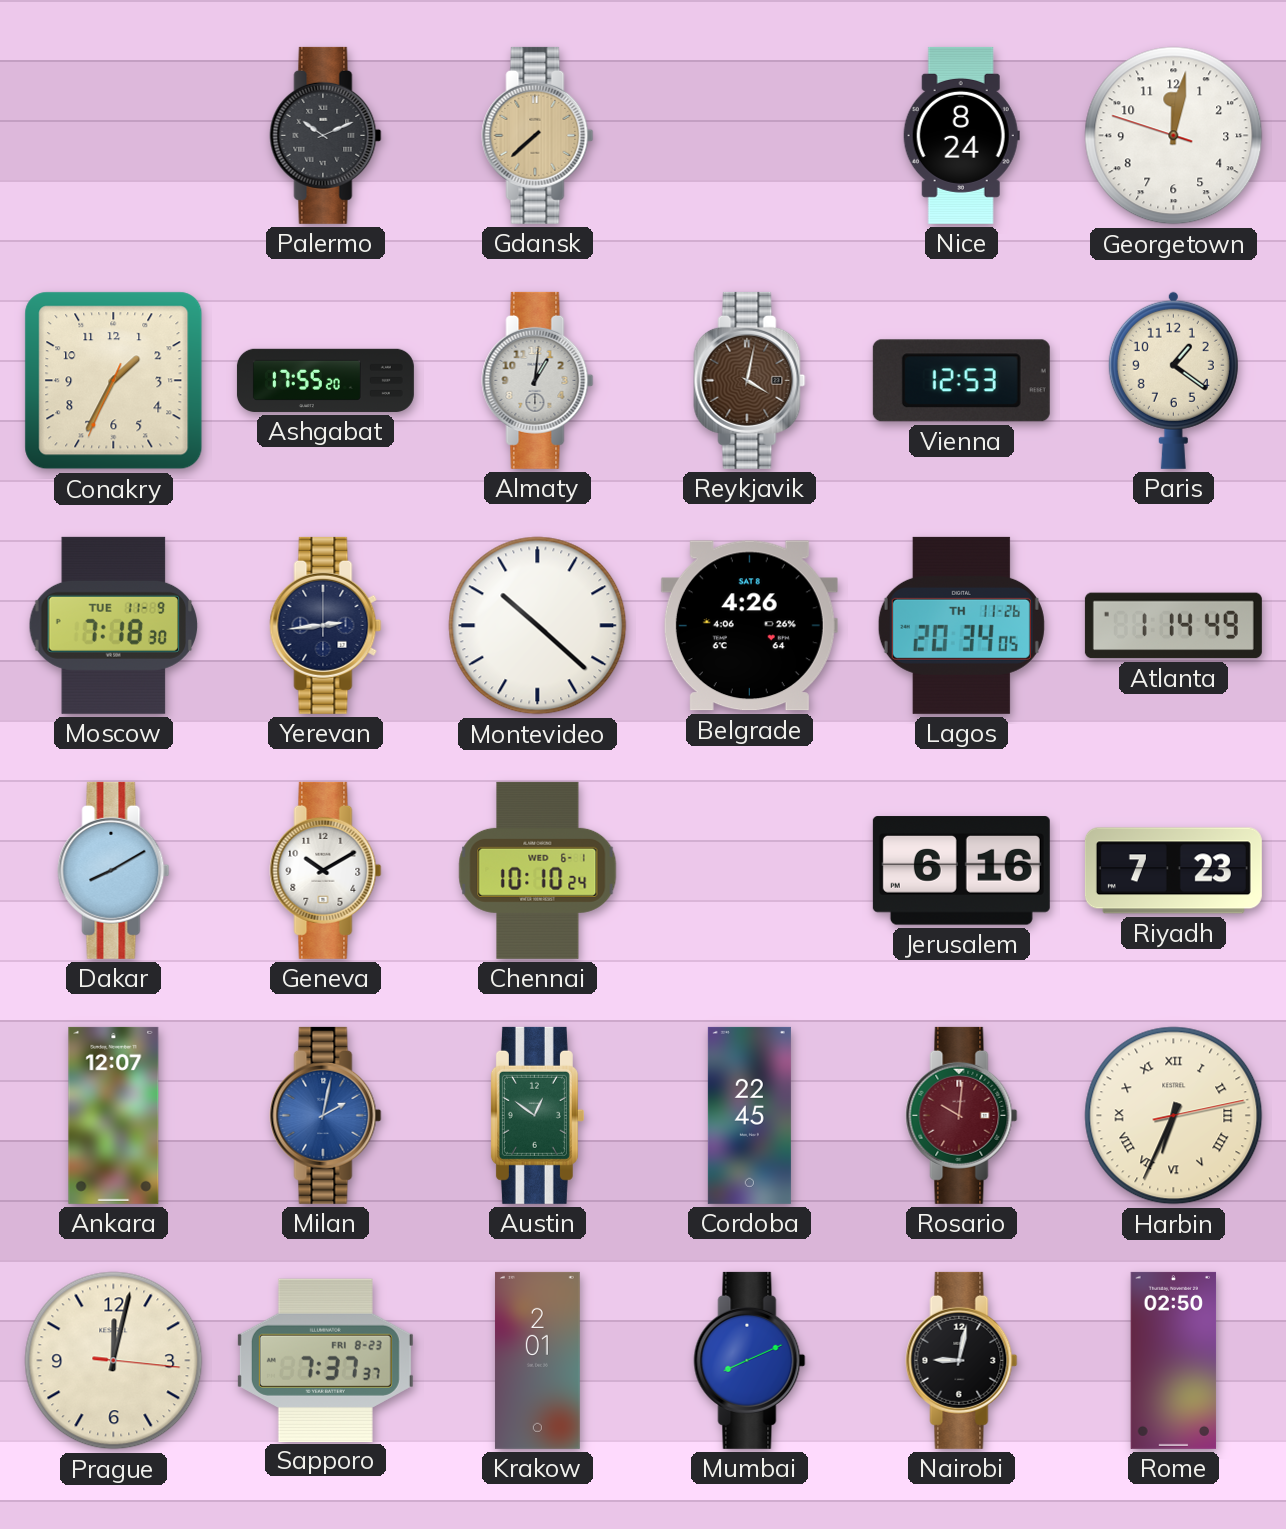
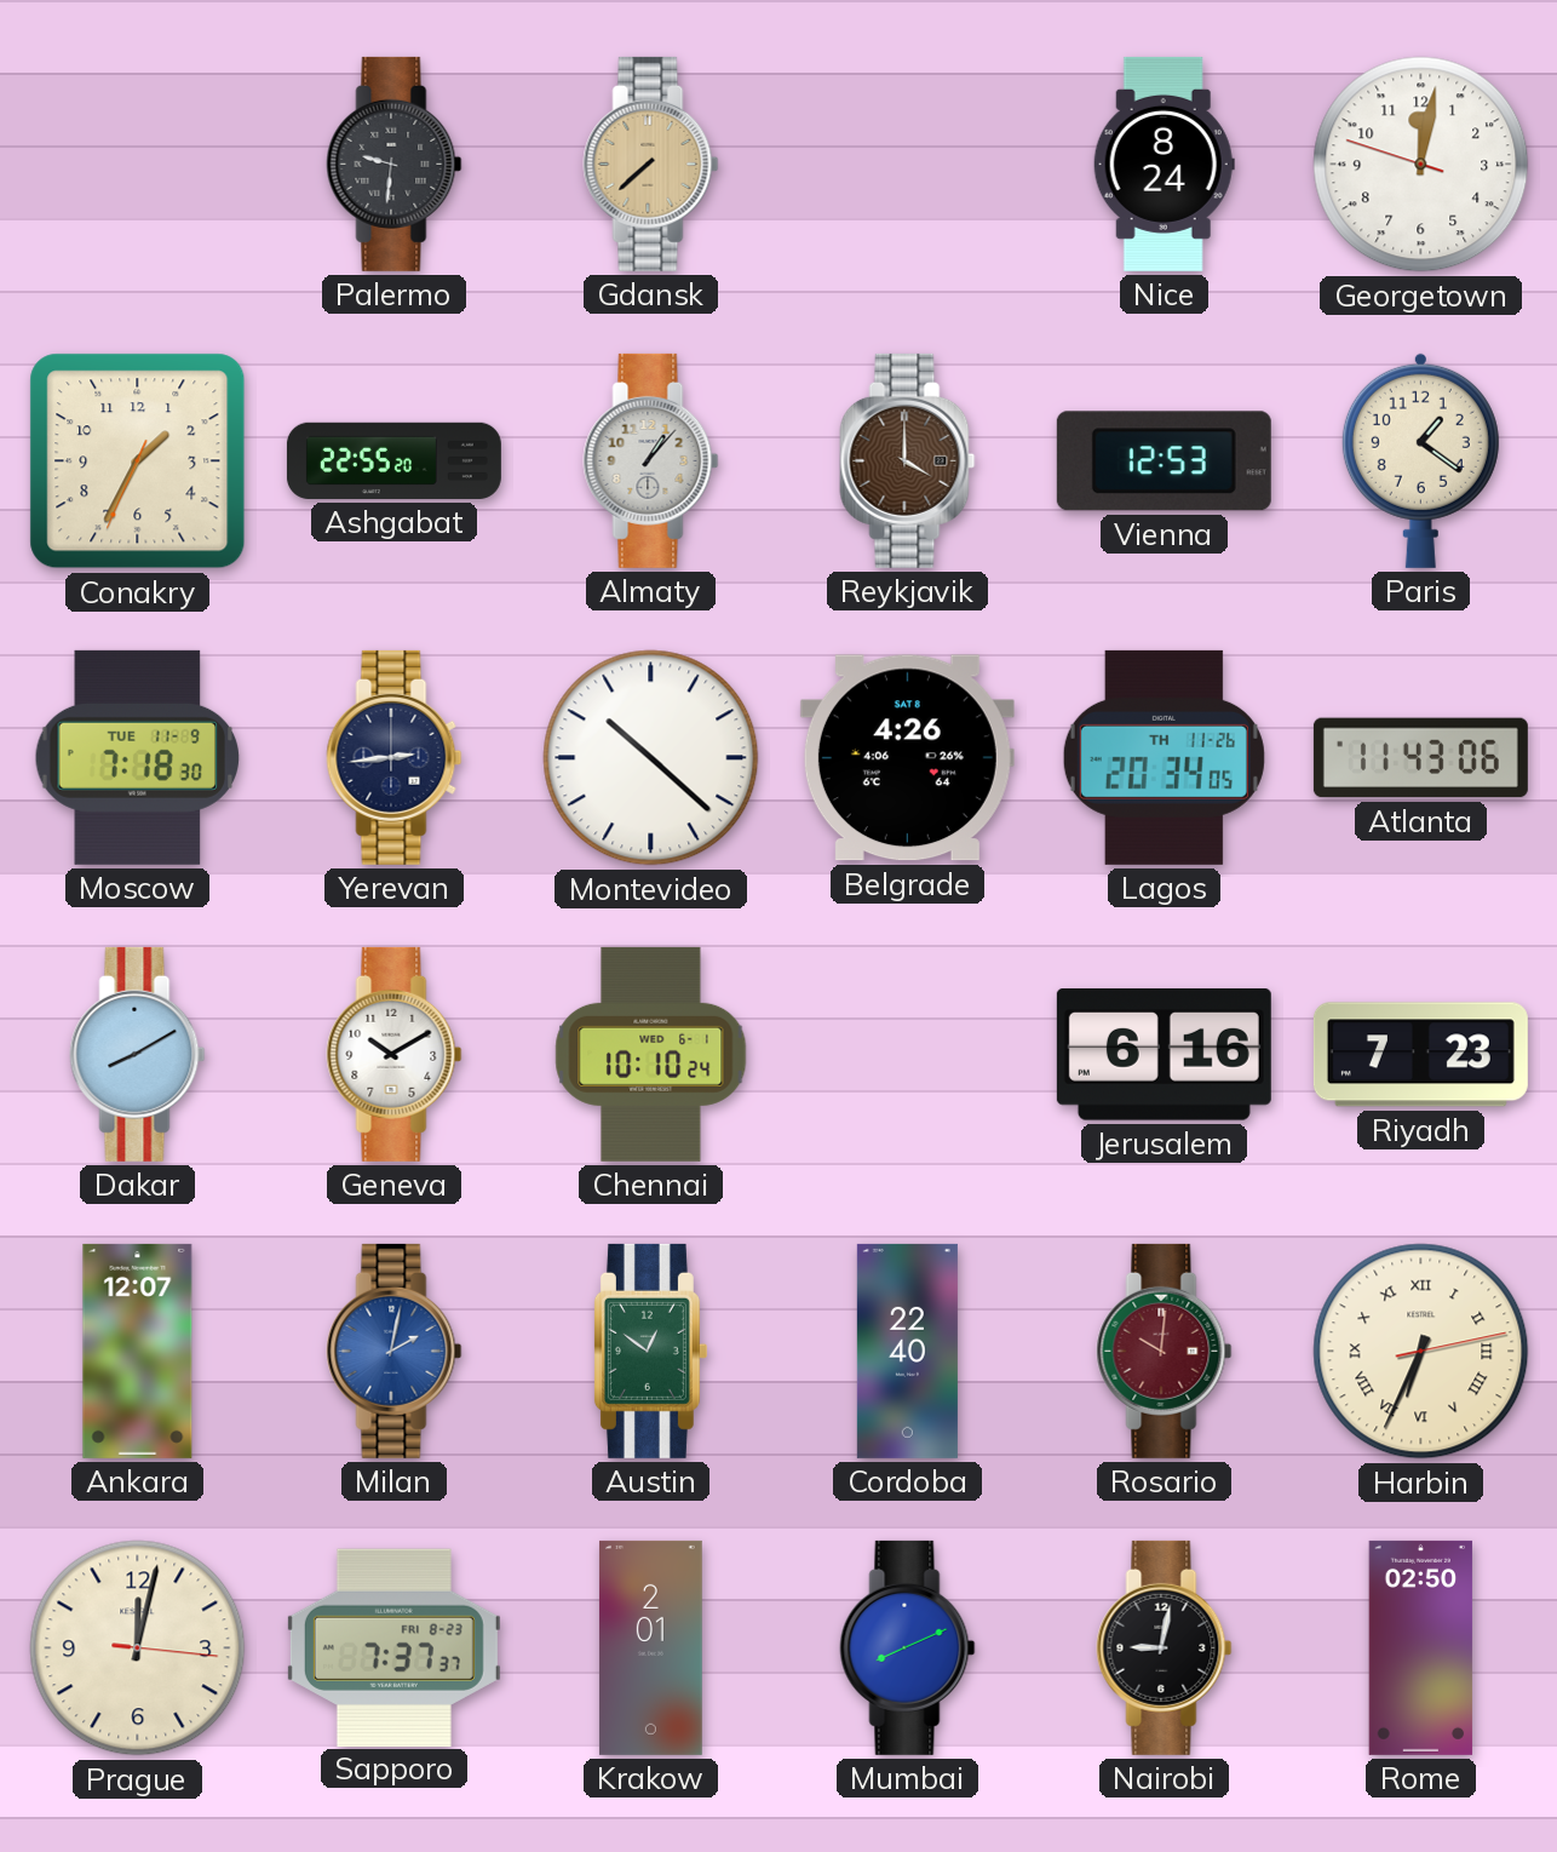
Palermo: 10:11 -> 9:31 (395, 164)
Ashgabat: 17:55 -> 22:55 (393, 460)
Almaty: 1:01 -> 1:07 (651, 460)
Reykjavik: 4:02 -> 4:00 (908, 460)
Atlanta: 1:14 -> 11:43 (1420, 758)
Cordoba: 22:45 -> 22:40 (907, 1351)
